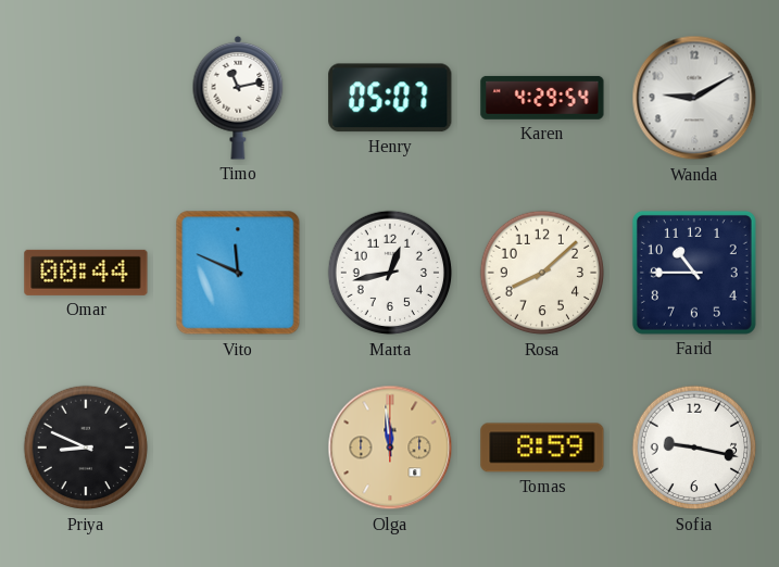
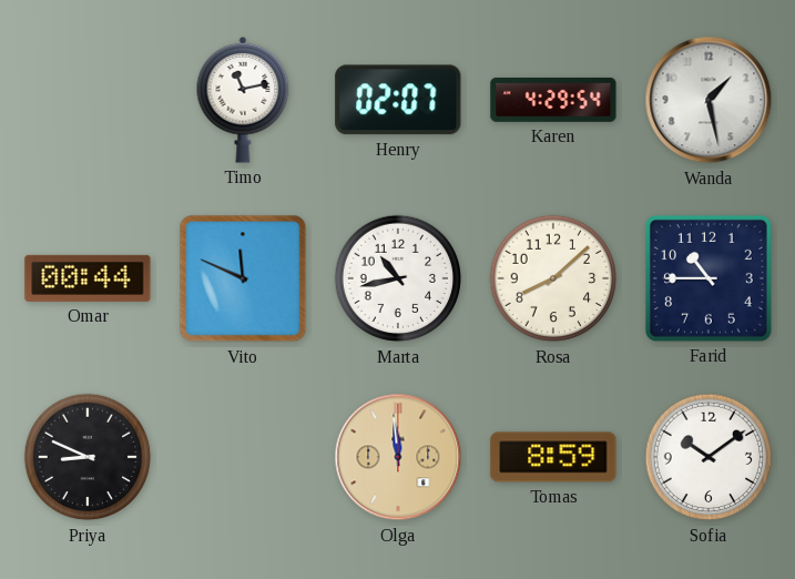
Henry: 05:07 -> 02:07 (398, 100)
Wanda: 9:10 -> 1:28 (709, 100)
Marta: 12:43 -> 10:43 (398, 278)
Sofia: 9:17 -> 10:09 (709, 457)
